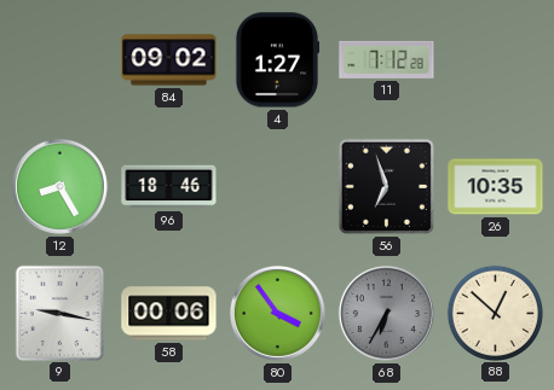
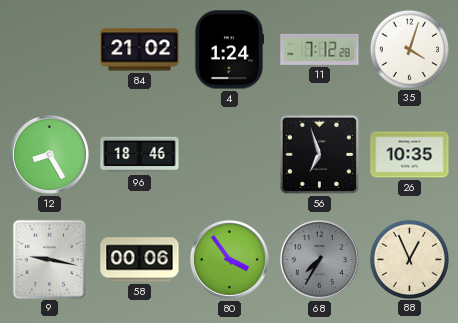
84: 09:02 -> 21:02 (140, 50)
4: 1:27 -> 1:24 (229, 50)
35: none -> 4:03 (409, 49)
68: 6:35 -> 7:35 (319, 259)
88: 12:52 -> 12:56 (409, 259)
